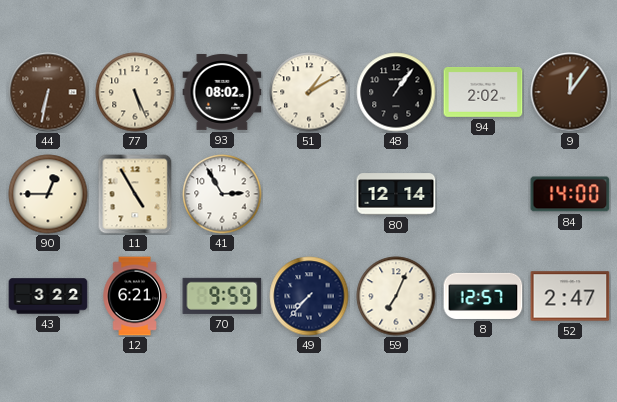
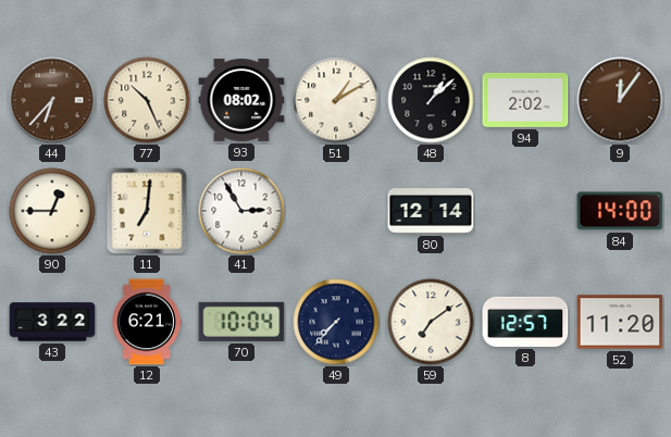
44: 6:32 -> 6:37 (52, 100)
77: 5:26 -> 10:26 (147, 100)
48: 1:06 -> 1:08 (431, 100)
11: 4:55 -> 7:01 (147, 211)
70: 9:59 -> 10:04 (241, 322)
59: 7:04 -> 7:09 (431, 322)
52: 2:47 -> 11:20 (620, 322)
